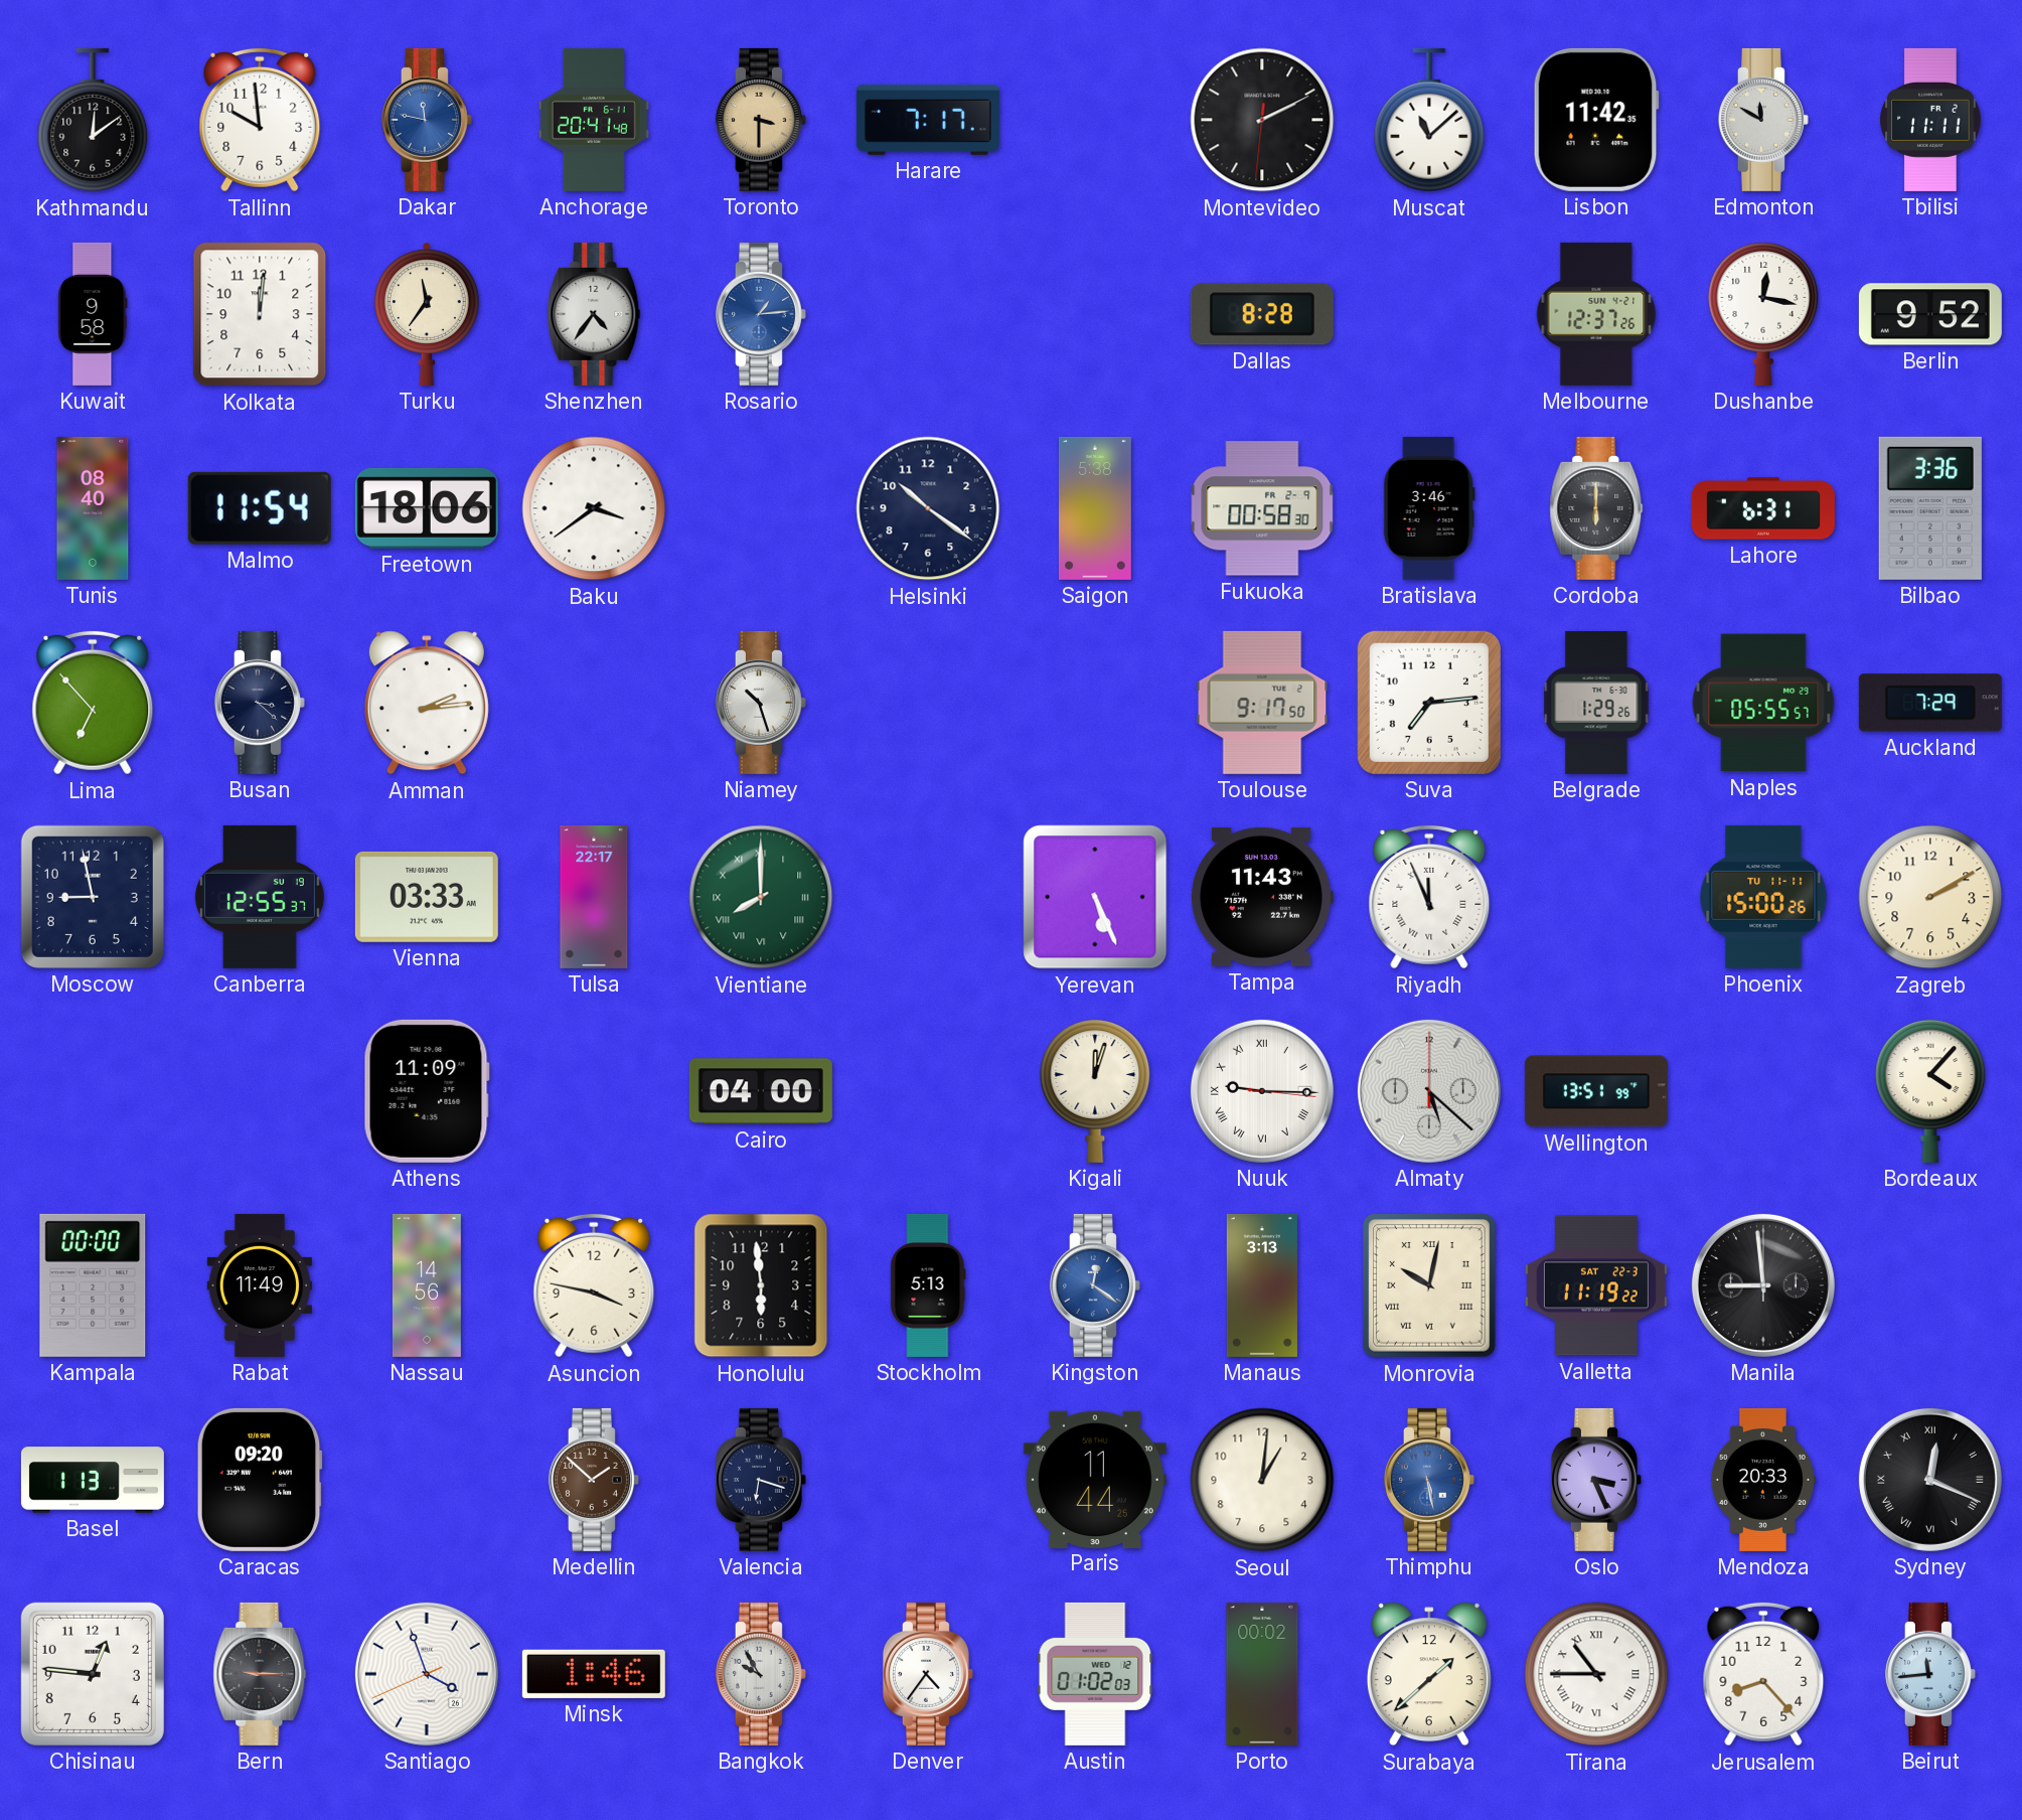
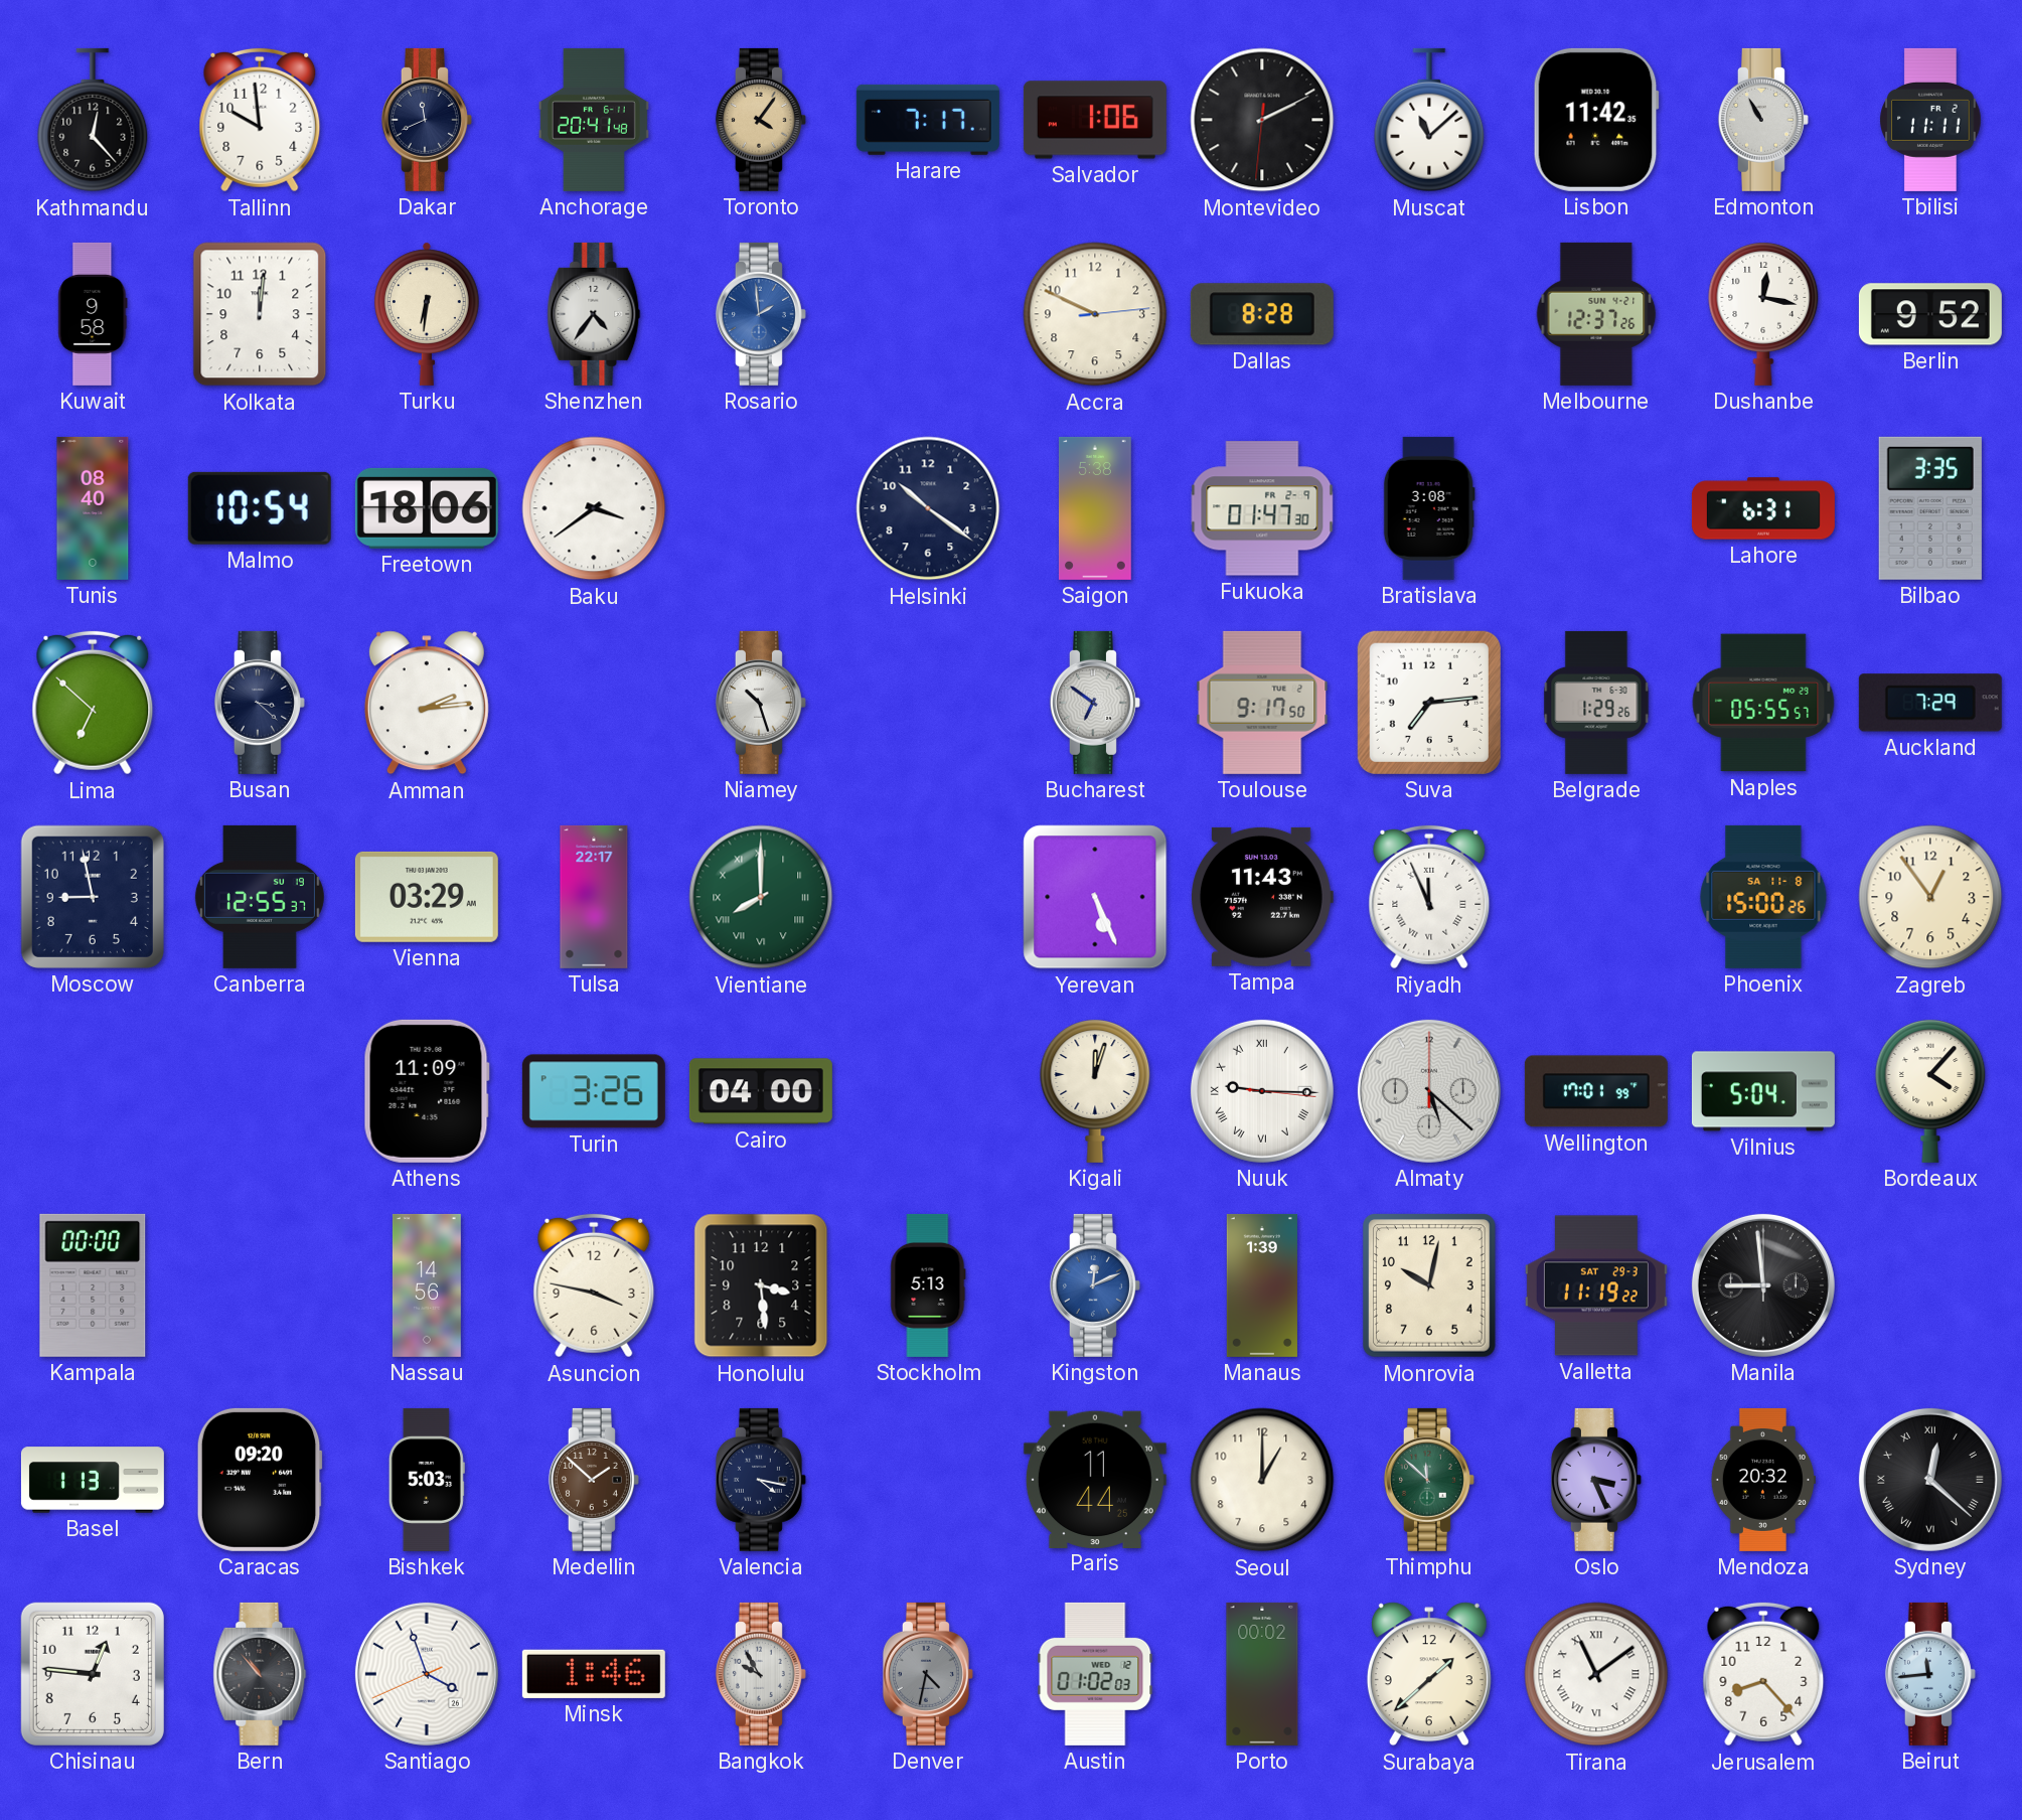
Kathmandu: 12:09 -> 12:23 (93, 120)
Dakar: 11:47 -> 11:41 (427, 120)
Dakar dial: blue -> navy (427, 120)
Toronto: 3:30 -> 4:06 (761, 120)
Salvador: none -> 1:06 (1095, 120)
Edmonton: 11:50 -> 10:55 (1763, 120)
Turku: 11:36 -> 6:31 (428, 314)
Rosario: 1:14 -> 1:59 (761, 314)
Accra: none -> 9:49 (1095, 314)
Malmo: 11:54 -> 10:54 (260, 508)
Fukuoka: 00:58 -> 01:47 (1262, 508)
Bratislava: 3:46 -> 3:08 (1429, 508)
Cordoba: 6:00 -> none (1596, 508)
Bilbao: 3:36 -> 3:35 (1930, 508)
Lima: 6:53 -> 6:52 (93, 703)
Bucharest: none -> 6:51 (1095, 703)
Vienna: 03:33 -> 03:29 (427, 897)
Phoenix date: TU 11-11 -> SA 11-8 (1763, 897)
Zagreb: 2:10 -> 12:54 (1930, 897)
Turin: none -> 3:26 (594, 1091)
Wellington: 13:51 -> 17:01 (1596, 1091)
Vilnius: none -> 5:04 (1763, 1091)
Rabat: 11:49 -> none (260, 1285)
Honolulu: 5:59 -> 3:29 (761, 1285)
Kingston: 12:21 -> 12:11 (1095, 1285)
Manaus: 3:13 -> 1:39 (1262, 1285)
Monrovia numerals: Roman -> Arabic (1430, 1285)
Valletta date: SAT 22-3 -> SAT 29-3 (1596, 1285)
Bishkek: none -> 5:03 (427, 1480)
Valencia: 6:18 -> 4:17 (761, 1480)
Seoul: 1:01 -> 1:00 (1262, 1480)
Thimphu: 5:28 -> 11:52 (1429, 1480)
Thimphu dial: blue -> green (1429, 1480)
Mendoza: 20:33 -> 20:32 (1763, 1480)
Sydney: 12:19 -> 12:22 (1930, 1480)
Bern: 9:15 -> 10:53 (260, 1674)
Denver: 4:36 -> 4:32 (928, 1674)
Denver dial: white -> grey (928, 1674)
Tirana: 10:45 -> 11:09 (1596, 1674)
